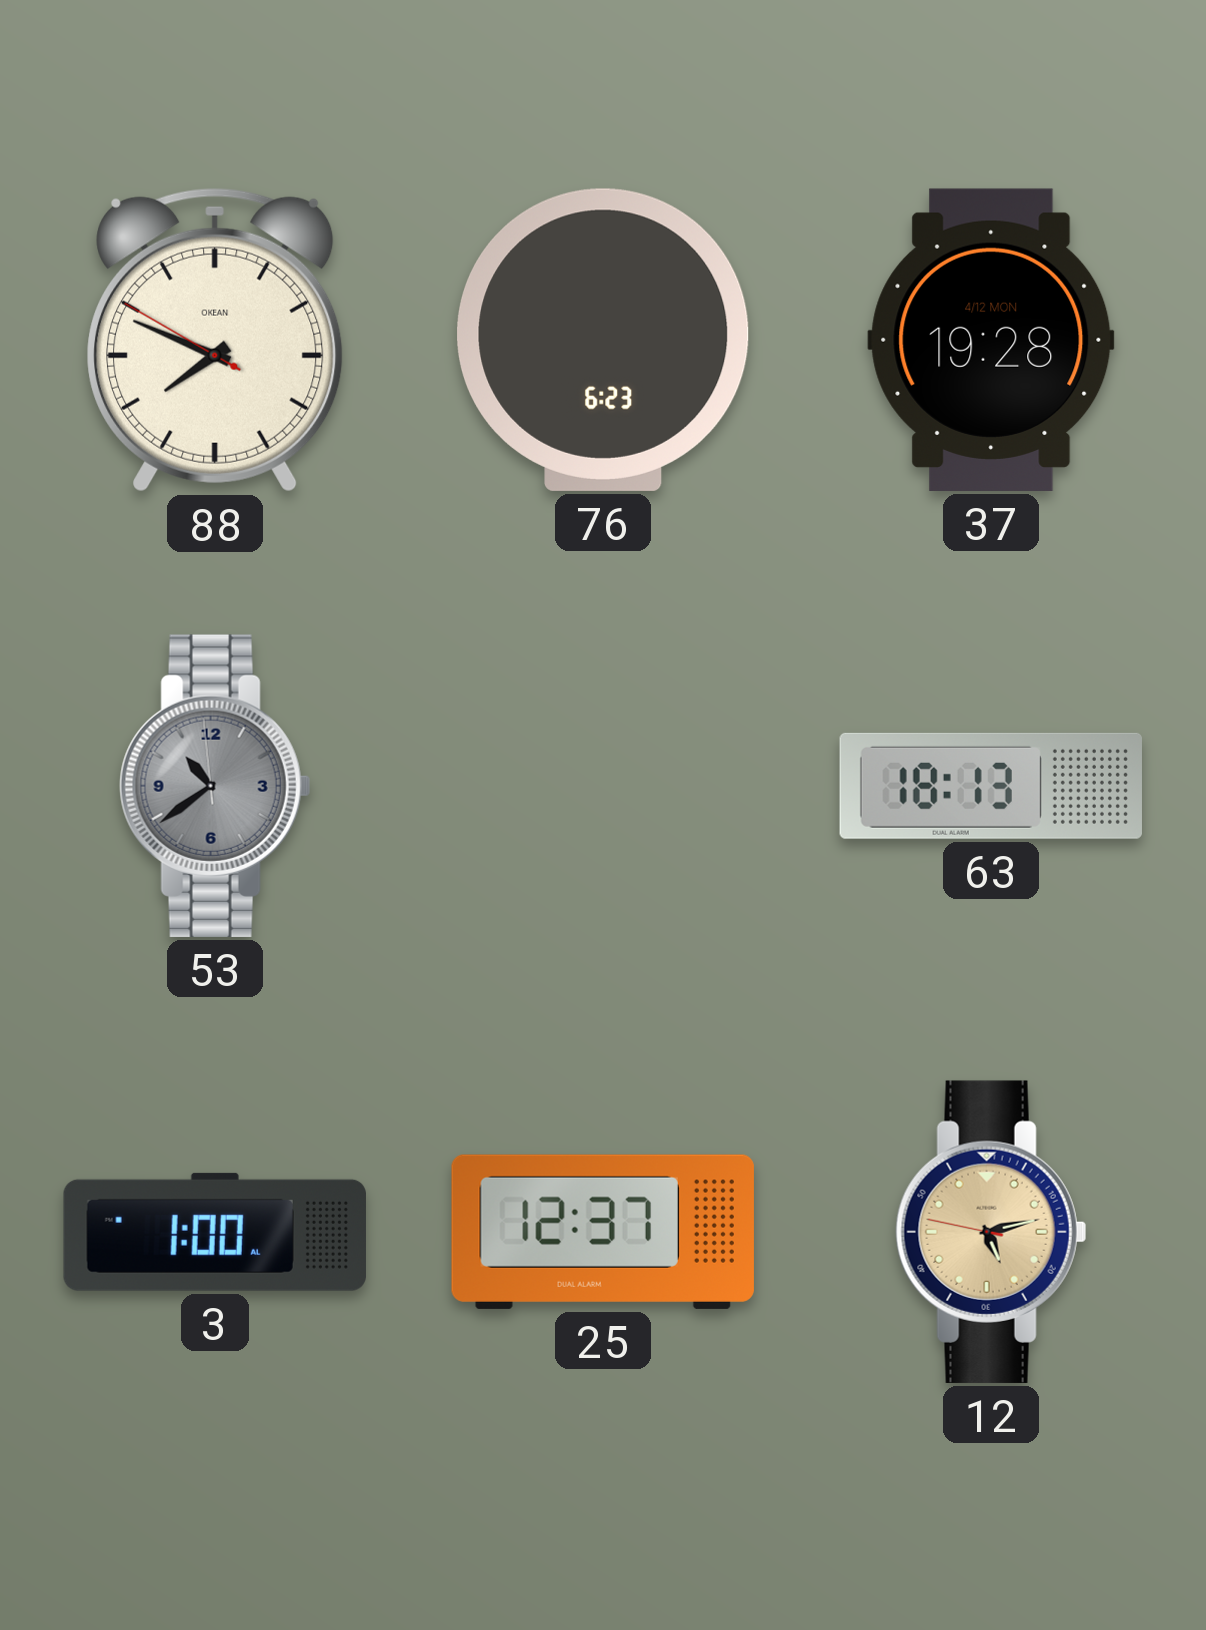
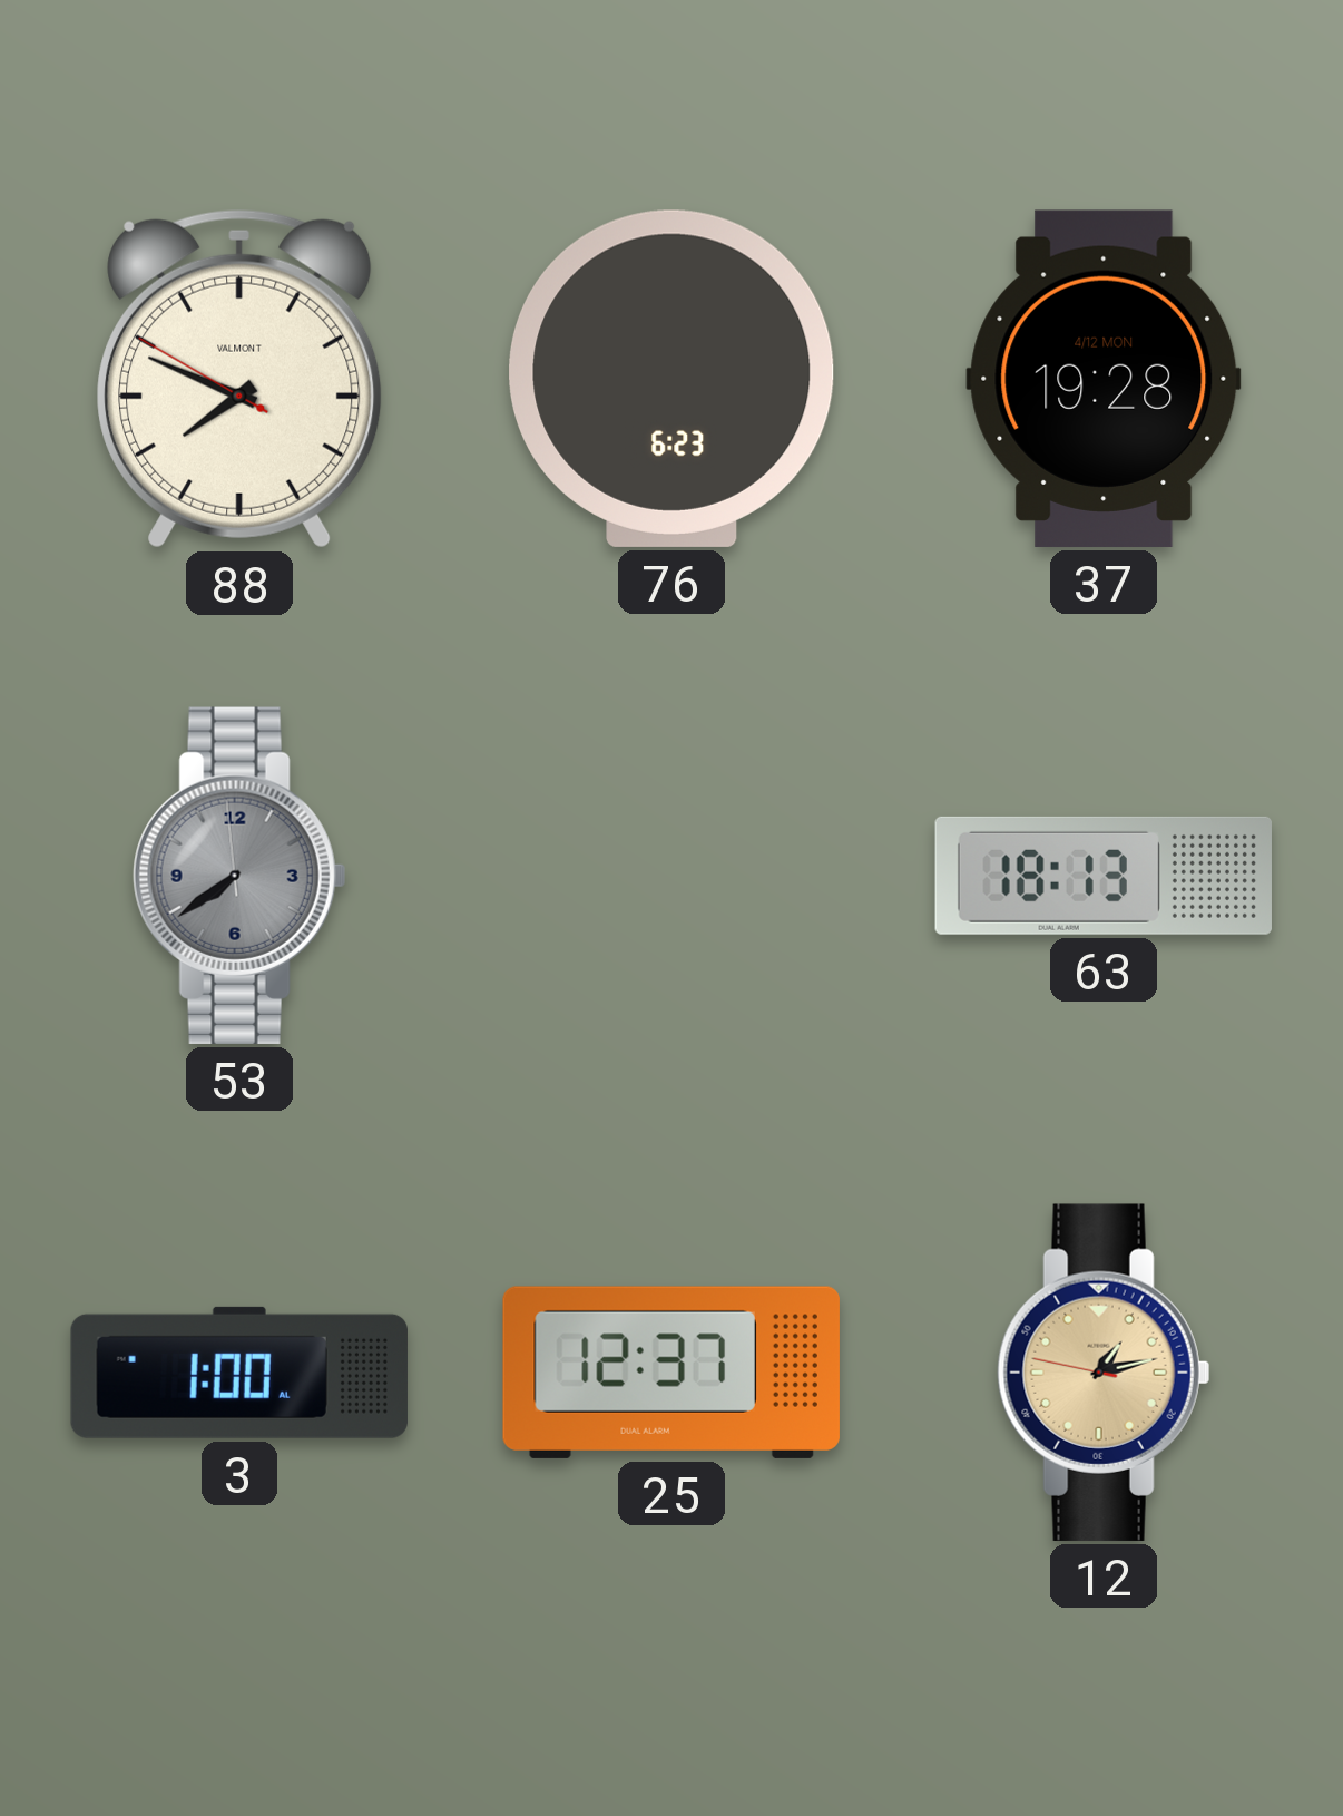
88 brand: OKEAN -> VALMONT (239, 379)
53: 10:38 -> 7:38 (239, 876)
12: 5:12 -> 1:12 (1104, 1373)
